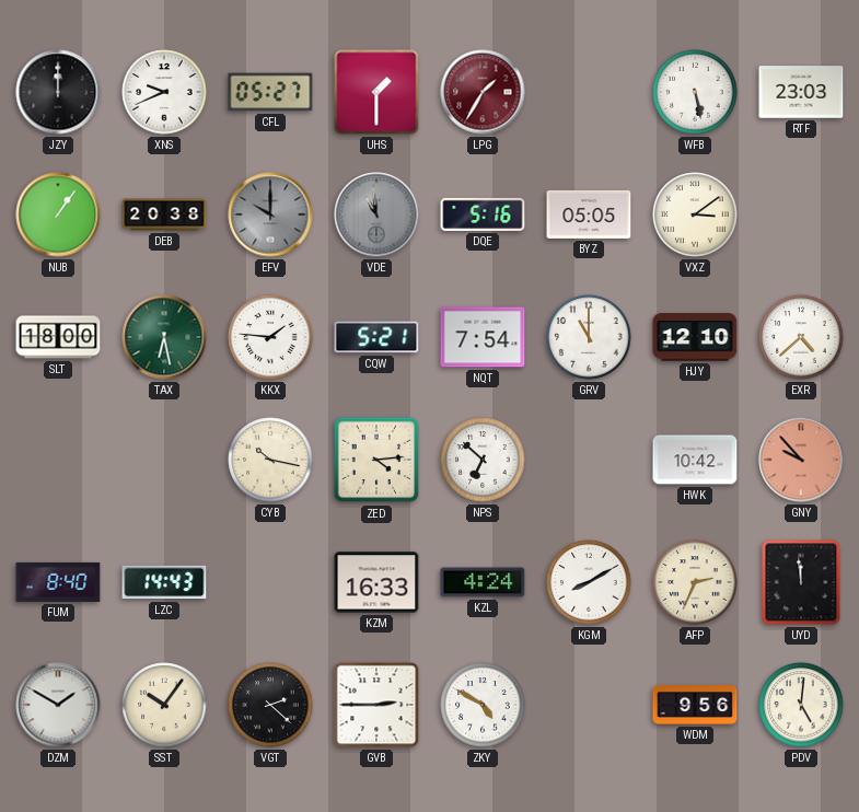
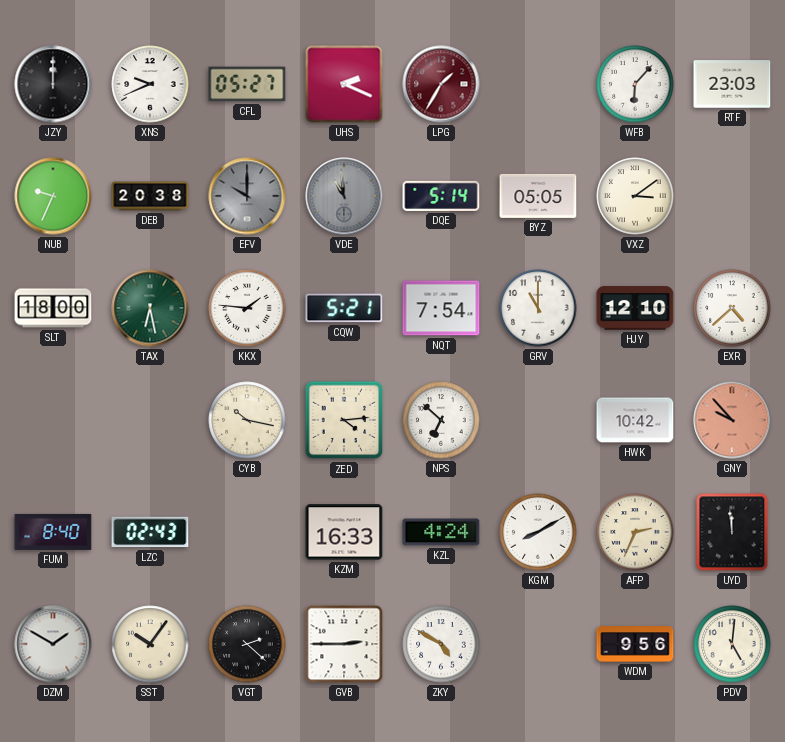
UHS: 1:30 -> 2:19 (344, 84)
WFB: 5:28 -> 6:07 (635, 84)
NUB: 1:06 -> 9:34 (53, 196)
DQE: 5:16 -> 5:14 (441, 196)
LZC: 14:43 -> 02:43 (150, 532)
